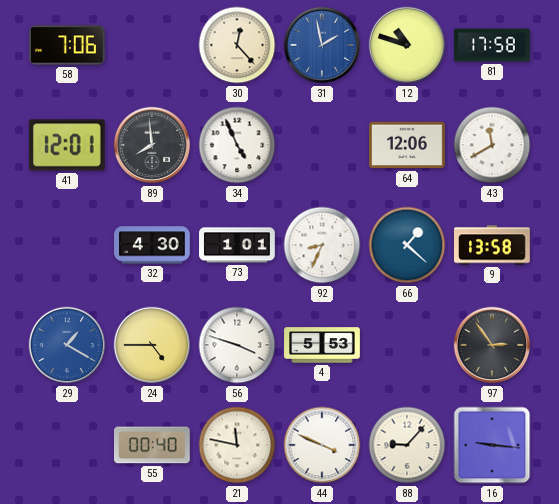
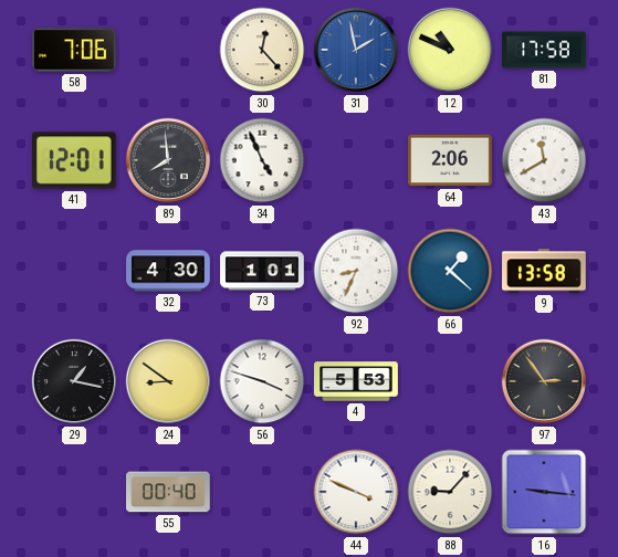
12: 10:48 -> 10:49 (450, 50)
64: 12:06 -> 2:06 (450, 160)
29: 1:20 -> 1:17 (74, 381)
29 dial: blue -> black (74, 381)
24: 4:45 -> 8:51 (168, 381)
21: 11:47 -> none (237, 445)
